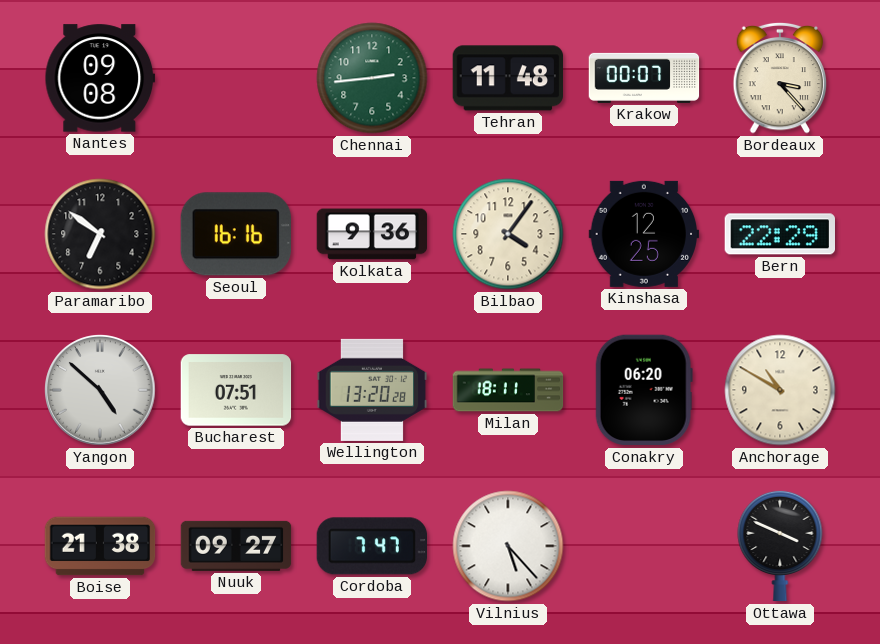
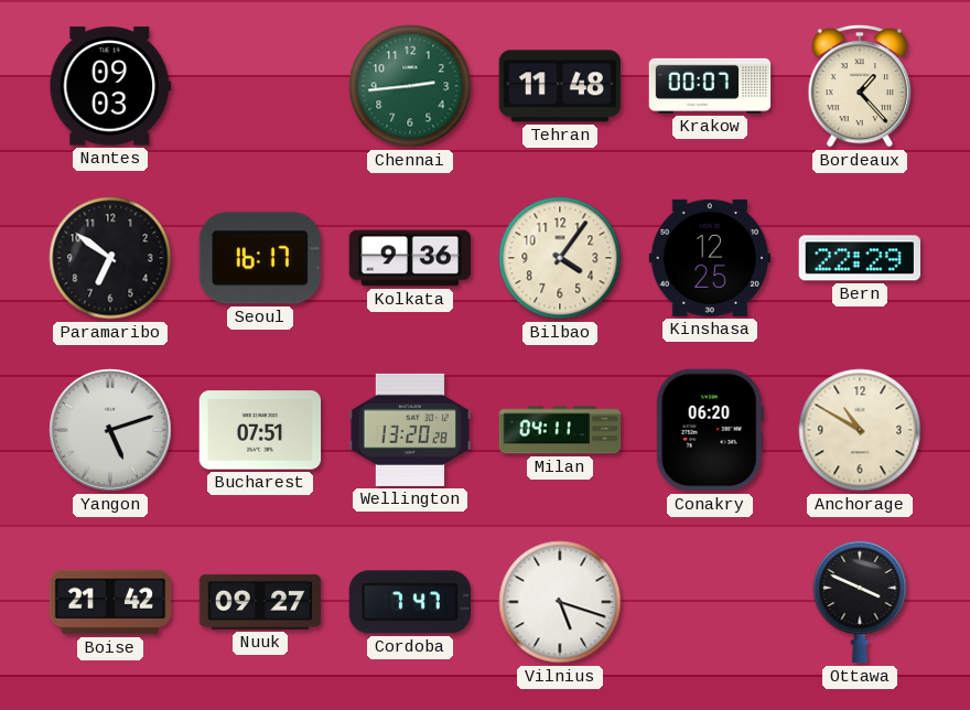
Nantes: 09:08 -> 09:03 (110, 86)
Bordeaux: 3:23 -> 1:23 (860, 86)
Seoul: 16:16 -> 16:17 (260, 258)
Yangon: 4:52 -> 5:12 (110, 430)
Milan: 18:11 -> 04:11 (560, 430)
Boise: 21:38 -> 21:42 (110, 602)
Vilnius: 5:23 -> 5:18 (560, 602)
